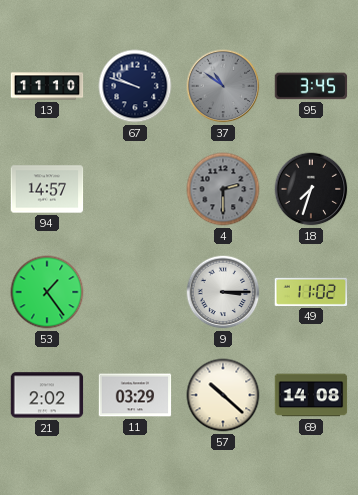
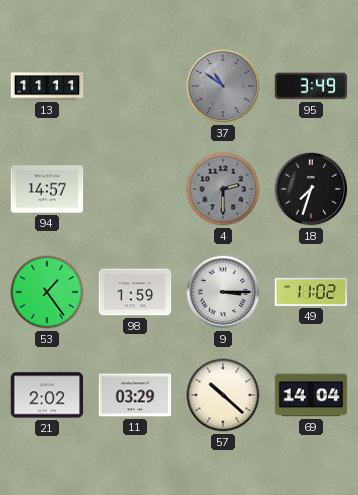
13: 11:10 -> 11:11 (47, 86)
67: 9:48 -> none (135, 86)
95: 3:45 -> 3:49 (311, 86)
98: none -> 1:59 (135, 292)
69: 14:08 -> 14:04 (311, 395)
